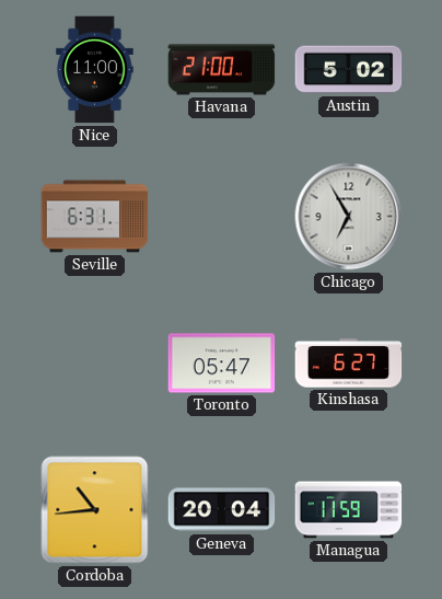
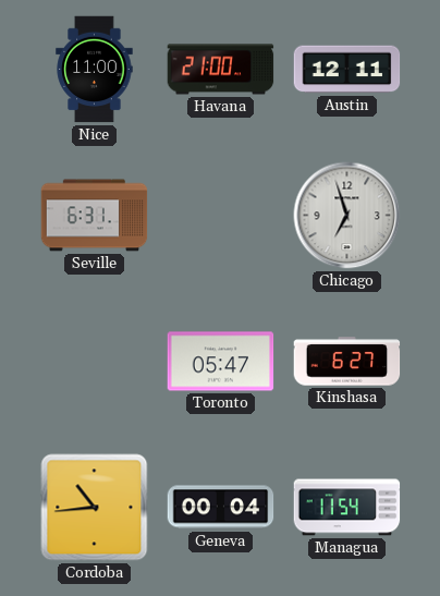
Austin: 5:02 -> 12:11 (347, 70)
Chicago: 6:55 -> 6:57 (347, 216)
Geneva: 20:04 -> 00:04 (221, 508)
Managua: 11:59 -> 11:54 (347, 508)
